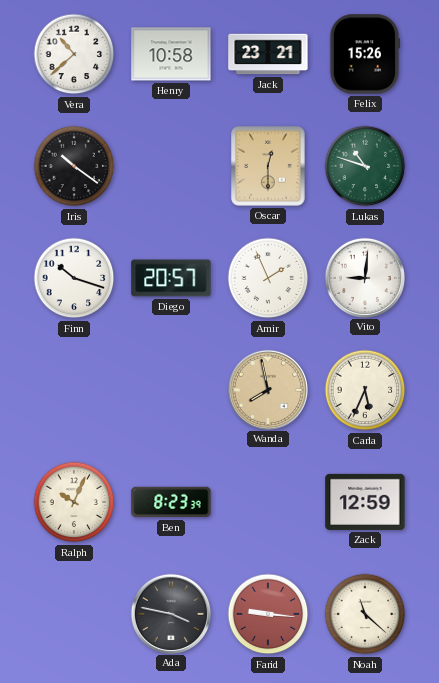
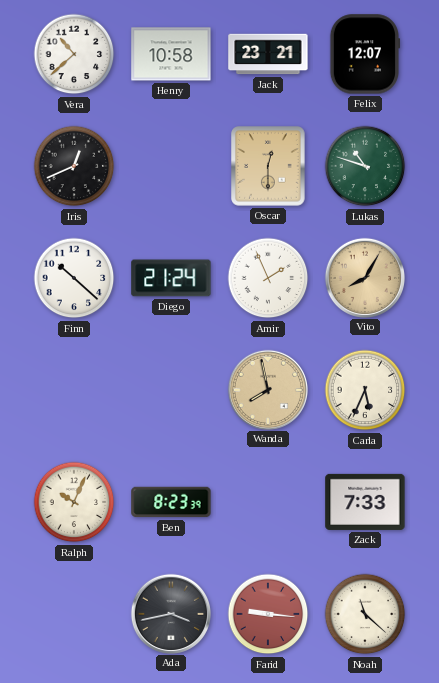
Felix: 15:26 -> 12:07 (365, 54)
Iris: 10:21 -> 12:41 (74, 166)
Finn: 10:18 -> 10:22 (74, 278)
Diego: 20:57 -> 21:24 (171, 278)
Vito: 9:01 -> 8:05 (364, 277)
Vito dial: white -> champagne (364, 277)
Zack: 12:59 -> 7:33 (365, 502)
Ada: 3:47 -> 3:43 (170, 613)
